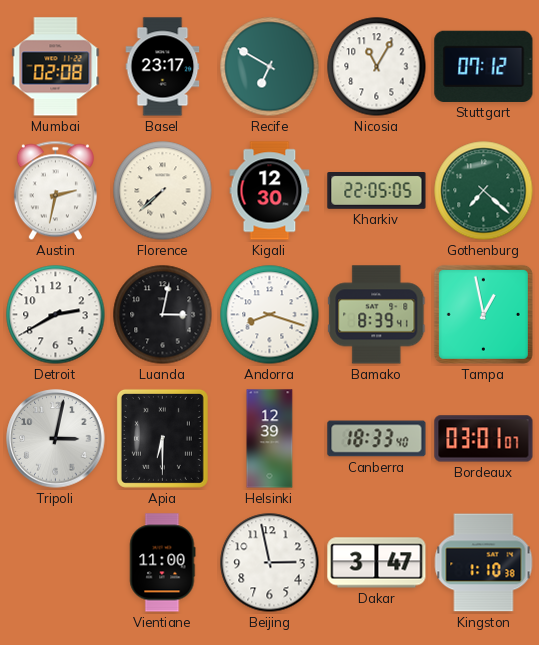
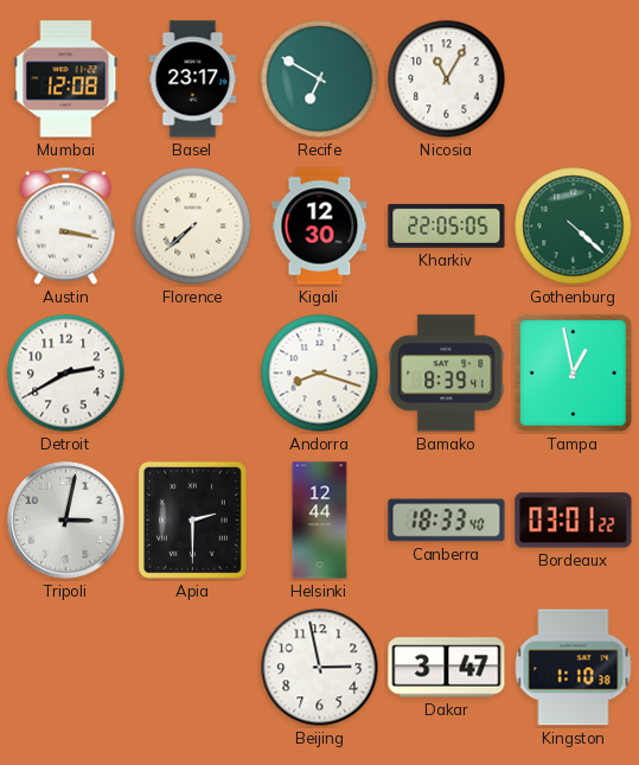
Mumbai: 02:08 -> 12:08 (66, 79)
Stuttgart: 07:12 -> none (484, 66)
Austin: 2:32 -> 3:17 (65, 227)
Gothenburg: 7:22 -> 4:22 (574, 227)
Luanda: 3:02 -> none (163, 315)
Apia: 6:30 -> 2:30 (192, 519)
Helsinki: 12:39 -> 12:44 (320, 521)
Bordeaux: 03:01:07 -> 03:01:22 (574, 521)
Vientiane: 11:00 -> none (163, 563)
